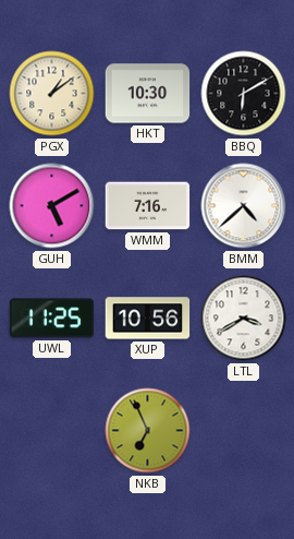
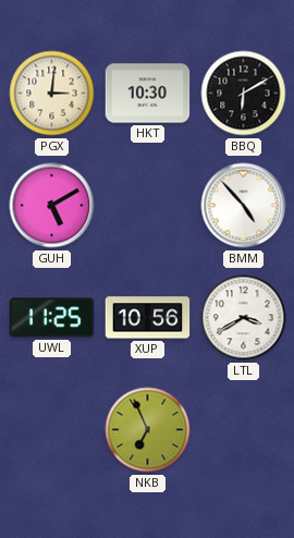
PGX: 1:09 -> 3:01 (52, 94)
WMM: 7:16 -> none (148, 206)
BMM: 4:38 -> 4:53 (244, 206)
